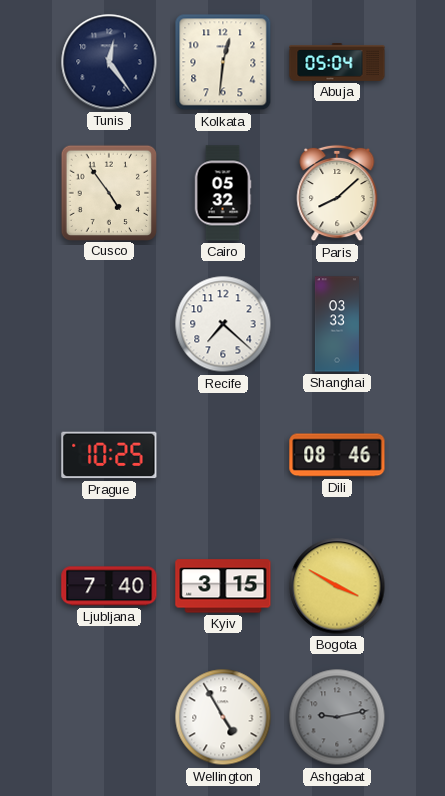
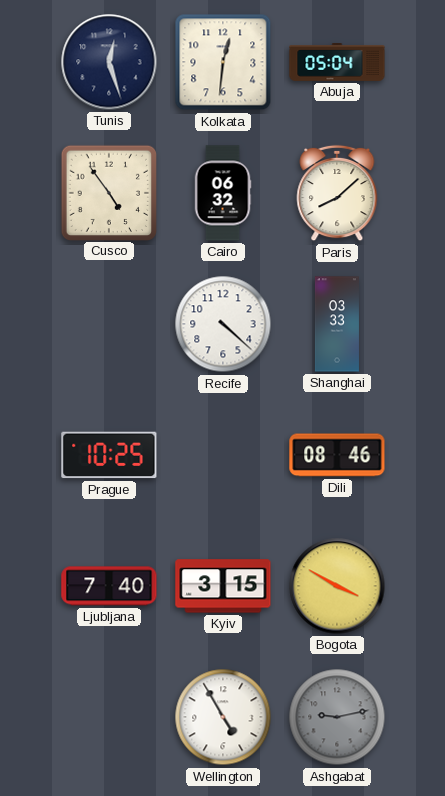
Tunis: 12:24 -> 12:27 (109, 62)
Cairo: 05:32 -> 06:32 (223, 193)
Recife: 7:22 -> 4:22 (223, 324)
